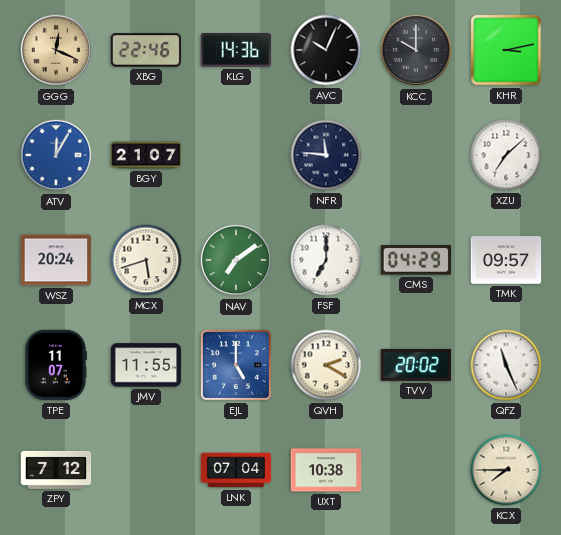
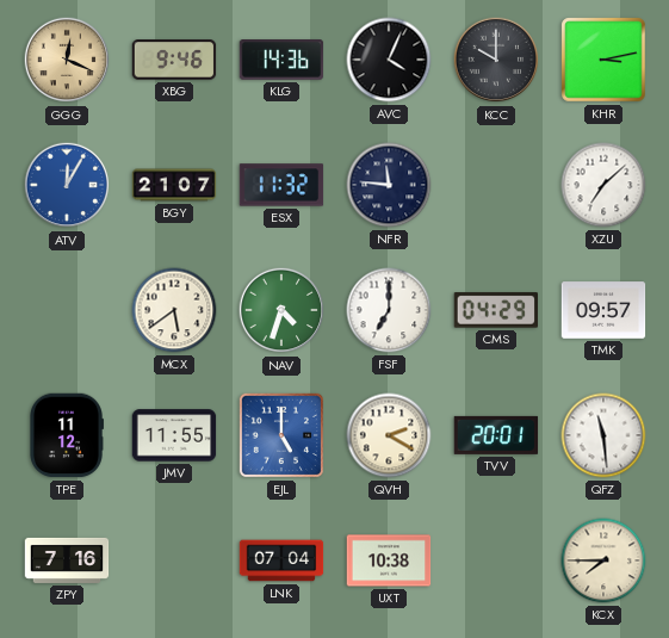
XBG: 22:46 -> 9:46 (174, 60)
AVC: 10:04 -> 4:04 (389, 60)
ESX: none -> 11:32 (281, 185)
WSZ: 20:24 -> none (56, 260)
MCX: 5:42 -> 5:39 (174, 310)
NAV: 7:09 -> 4:33 (281, 310)
TPE: 11:07 -> 11:12 (67, 435)
TVV: 20:02 -> 20:01 (496, 435)
QFZ: 11:26 -> 11:29 (603, 435)
ZPY: 7:12 -> 7:16 (67, 560)
